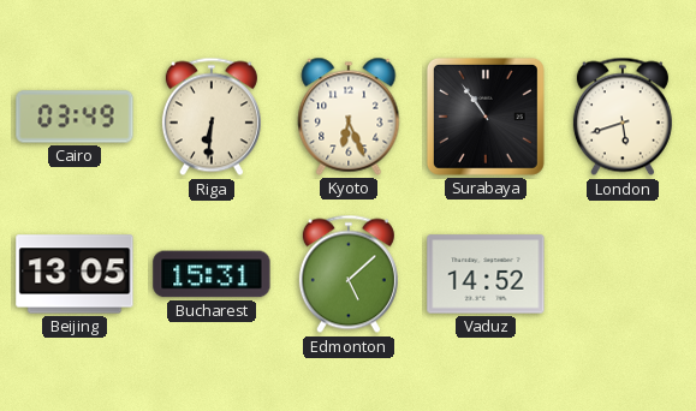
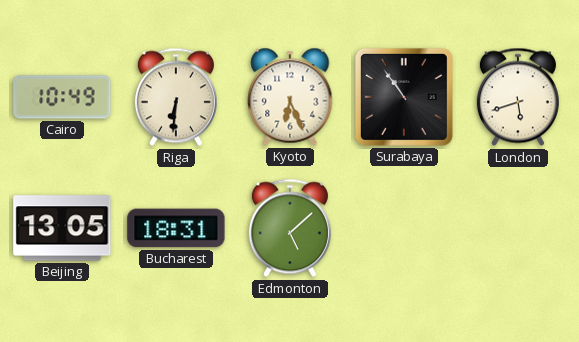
Cairo: 03:49 -> 10:49 (62, 97)
Bucharest: 15:31 -> 18:31 (176, 228)
Vaduz: 14:52 -> none (486, 274)
